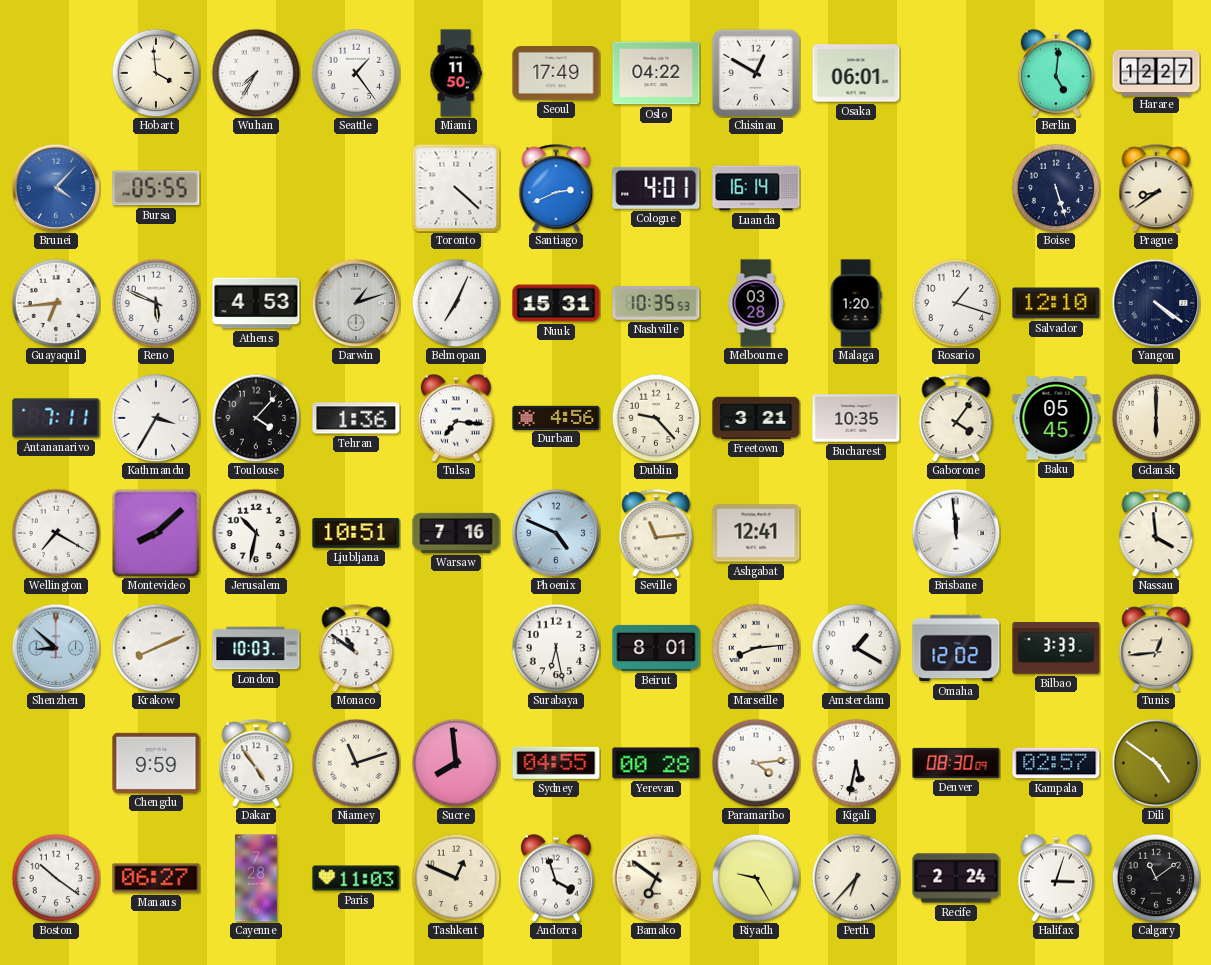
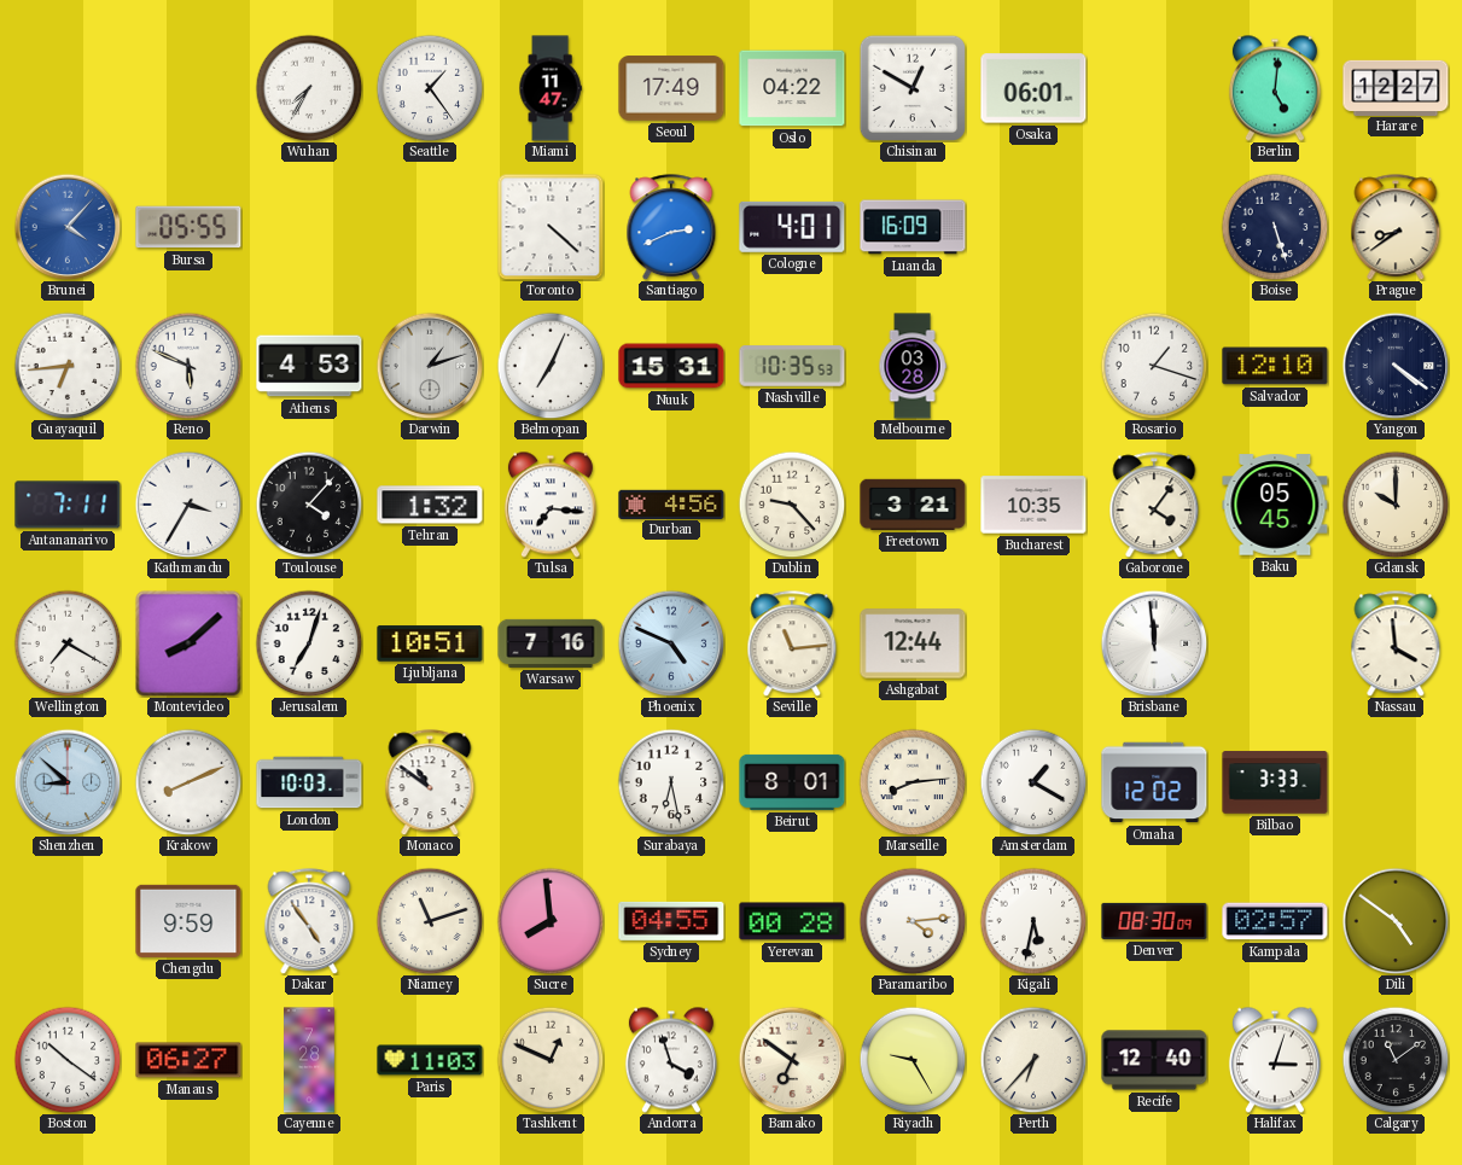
Hobart: 3:59 -> none (156, 73)
Miami: 11:50 -> 11:47 (551, 88)
Luanda: 16:14 -> 16:09 (913, 227)
Malaga: 1:20 -> none (856, 303)
Tehran: 1:36 -> 1:32 (430, 505)
Gdansk: 6:00 -> 10:00 (1396, 505)
Jerusalem: 10:32 -> 7:03 (309, 643)
Ashgabat: 12:41 -> 12:44 (913, 643)
Tunis: 12:44 -> none (1156, 648)
Recife: 2:24 -> 12:40 (1154, 1060)
